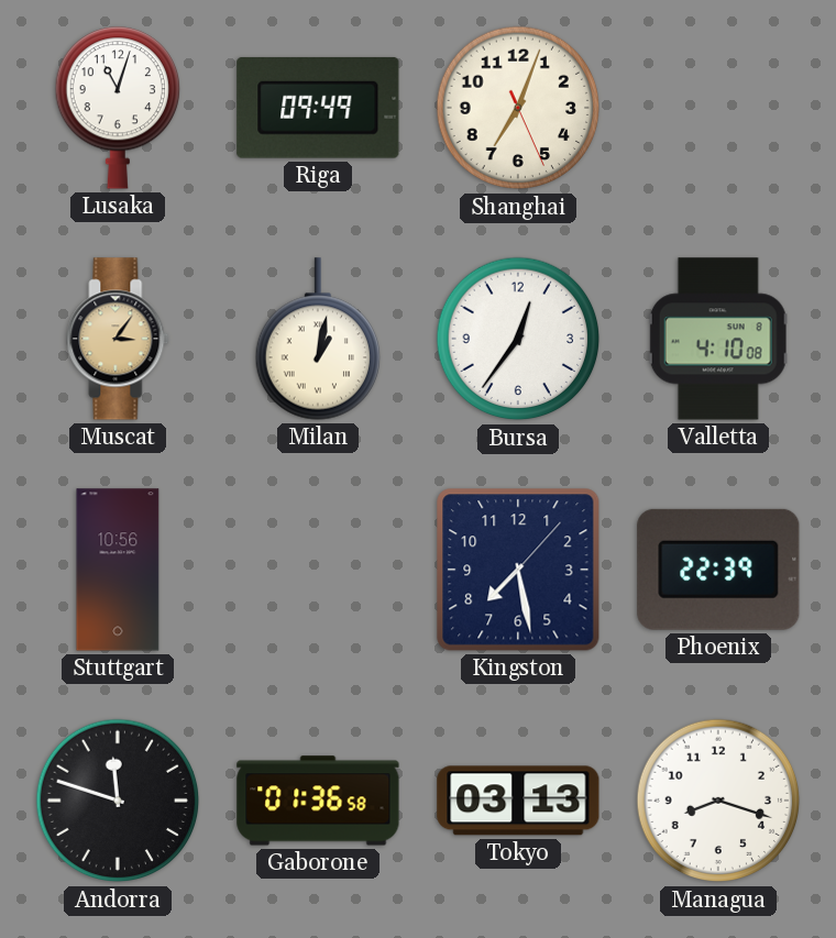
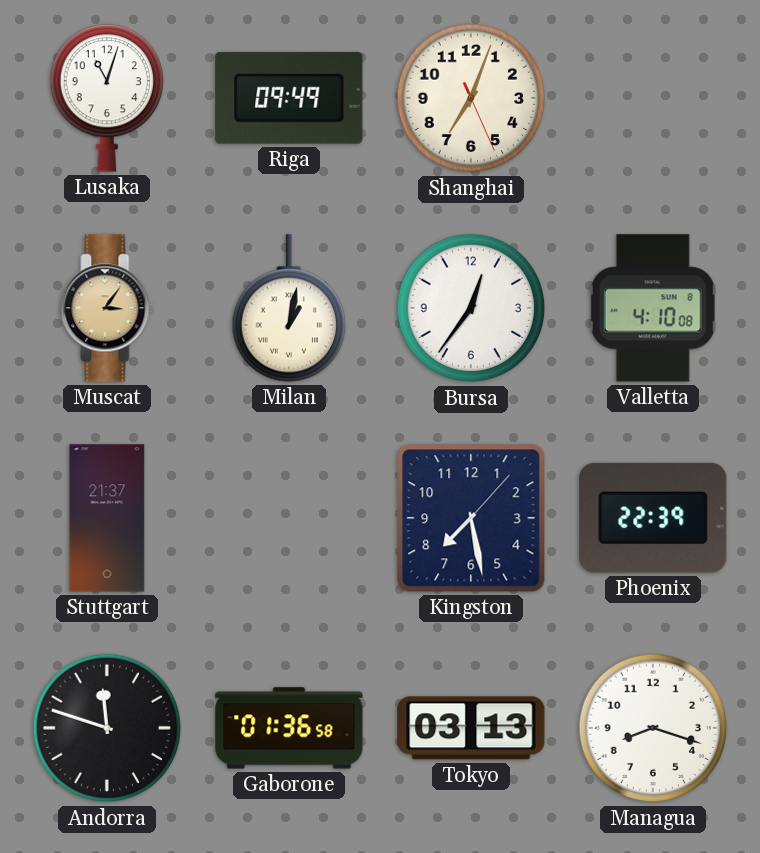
Stuttgart: 10:56 -> 21:37 (107, 518)
